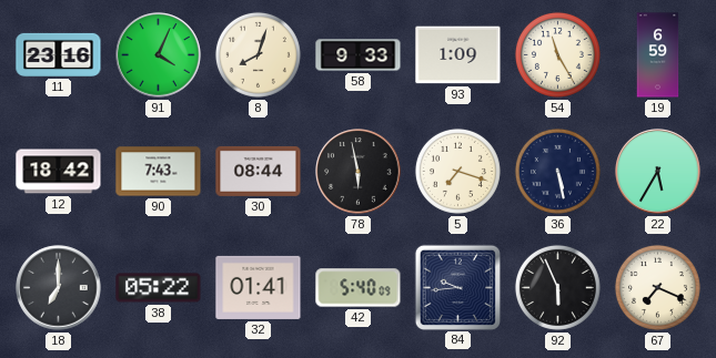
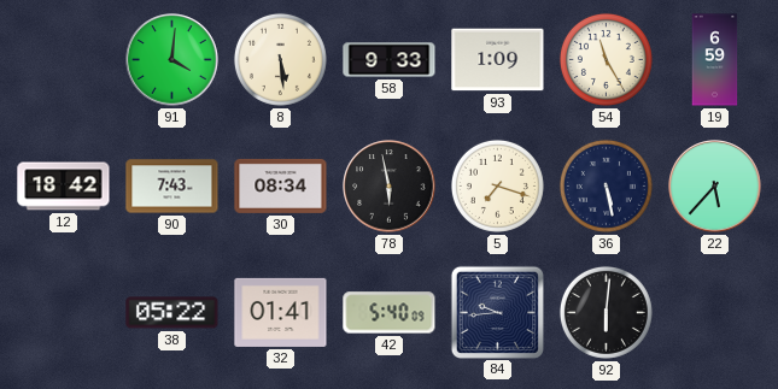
11: 23:16 -> none (59, 54)
91: 4:04 -> 4:01 (172, 60)
8: 8:03 -> 5:29 (280, 59)
30: 08:44 -> 08:34 (281, 185)
22: 5:35 -> 5:37 (715, 187)
18: 7:00 -> none (59, 288)
92: 5:56 -> 6:01 (606, 312)
67: 7:19 -> none (657, 287)
